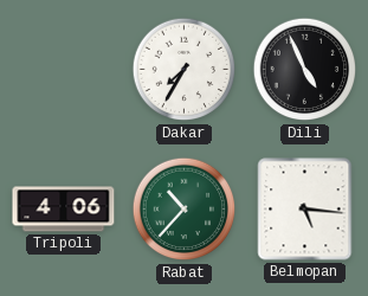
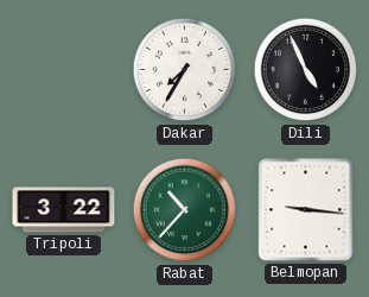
Tripoli: 4:06 -> 3:22 (64, 210)
Belmopan: 5:16 -> 9:16 (306, 210)
